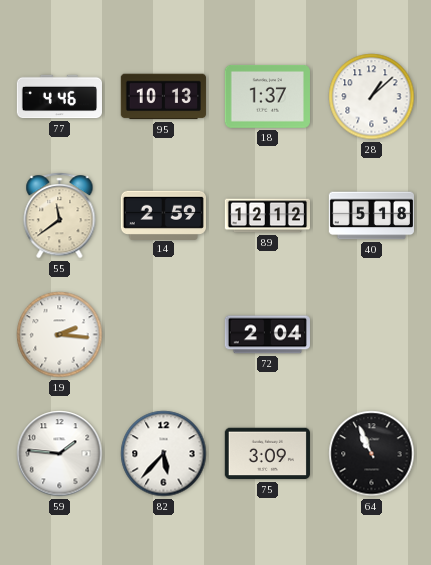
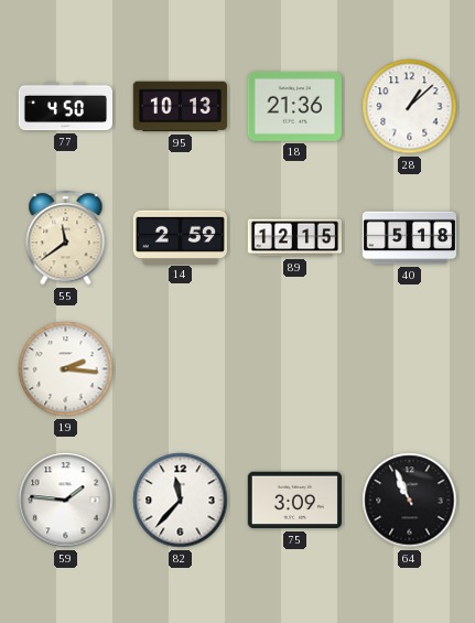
77: 4:46 -> 4:50 (65, 107)
18: 1:37 -> 21:36 (294, 106)
89: 12:12 -> 12:15 (294, 238)
72: 2:04 -> none (267, 335)
82: 5:37 -> 11:37 (181, 501)
